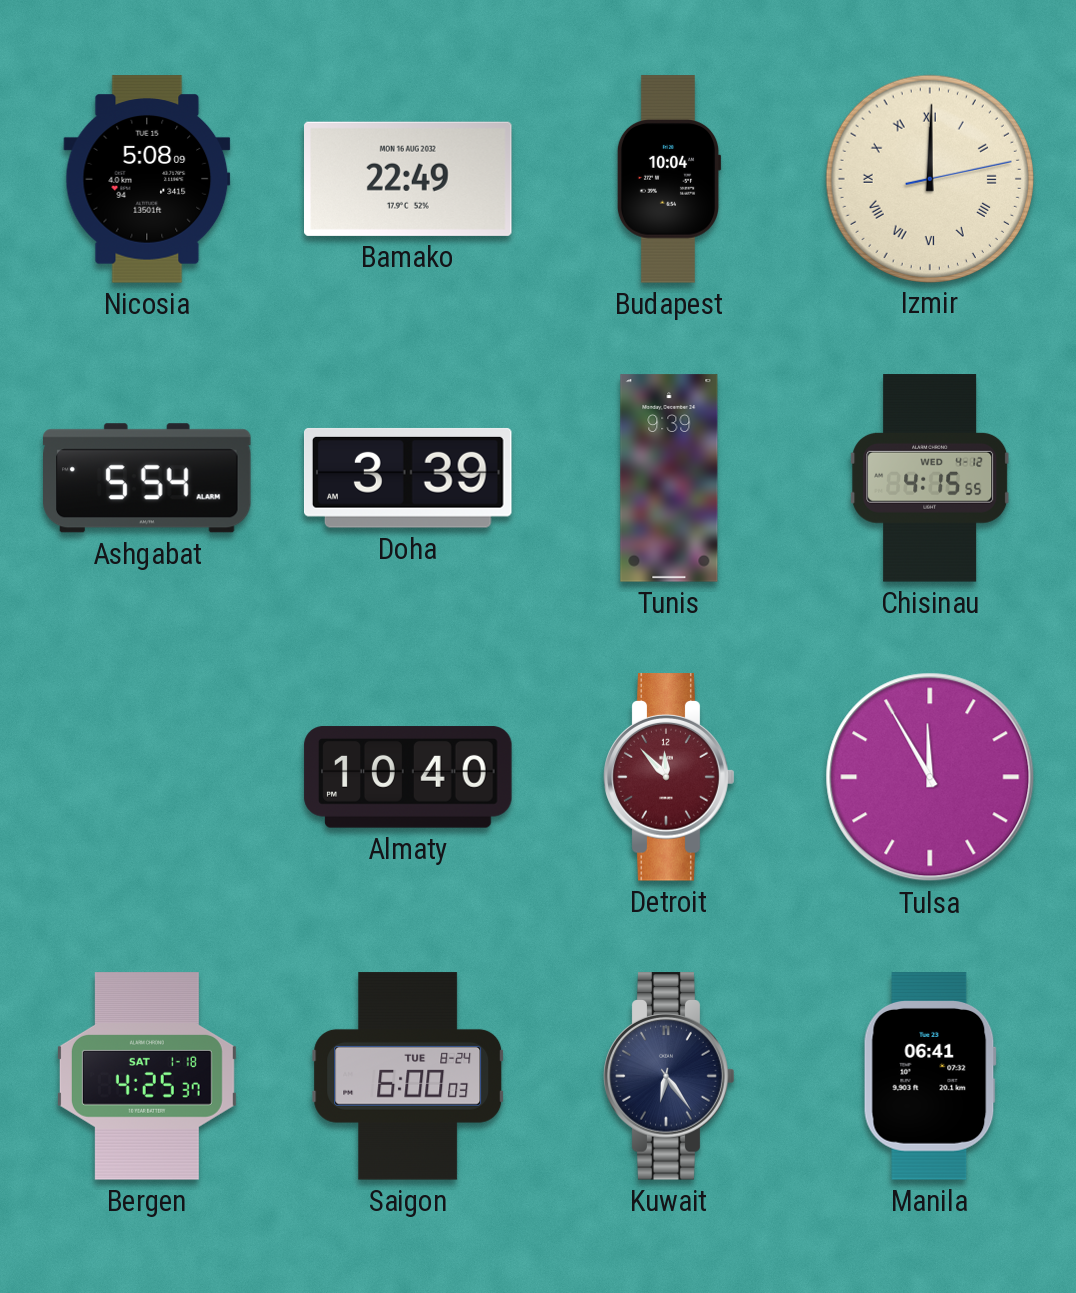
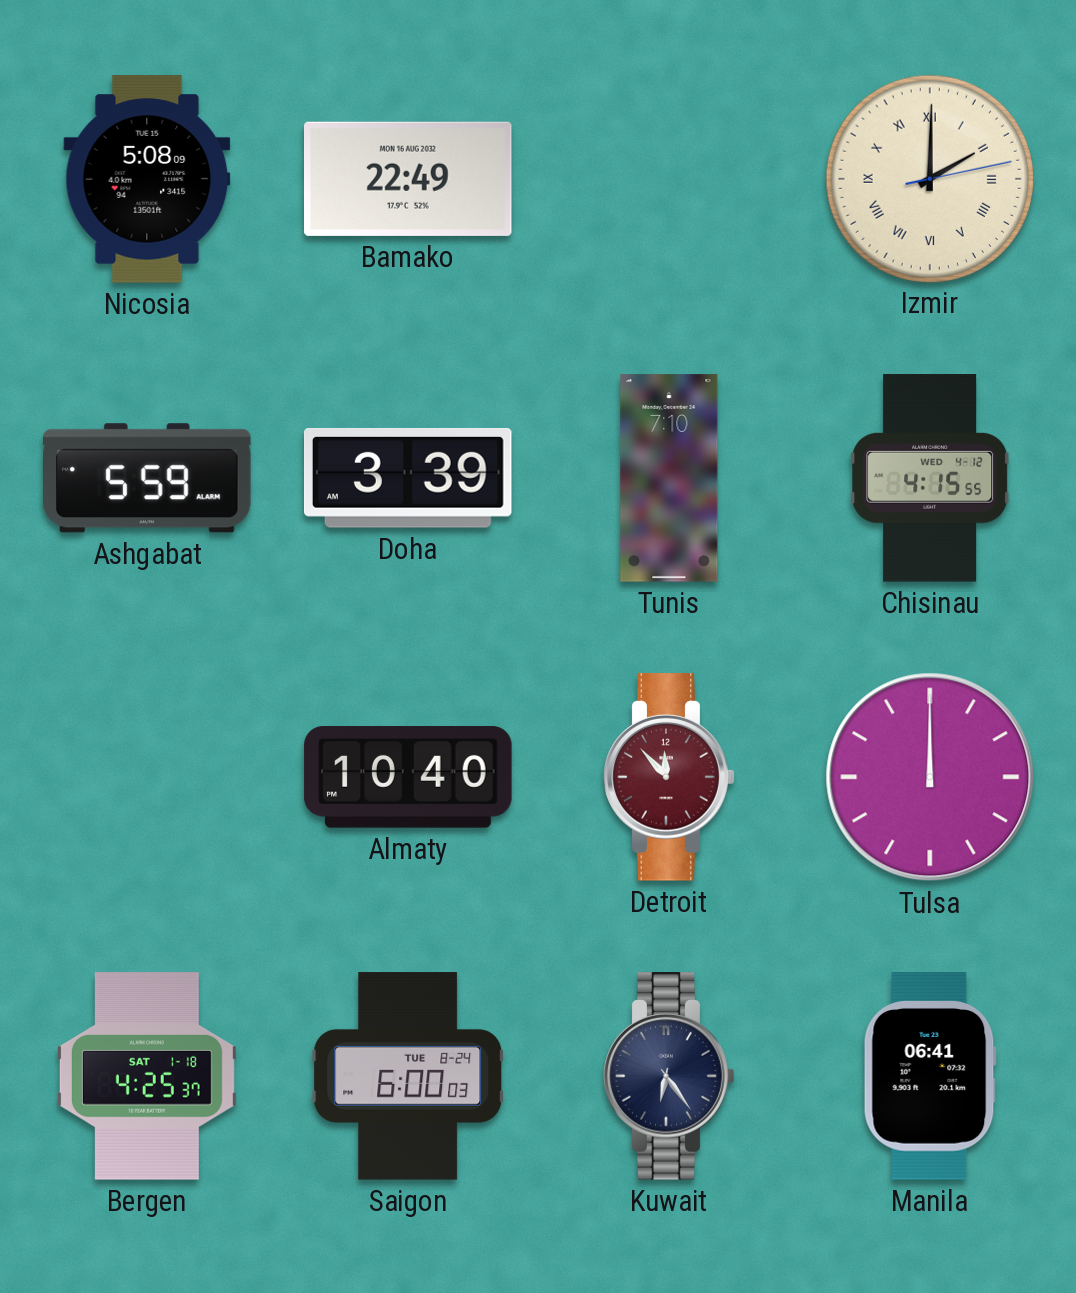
Budapest: 10:04 -> none (669, 179)
Izmir: 12:00 -> 2:00 (929, 178)
Ashgabat: 5:54 -> 5:59 (148, 478)
Tunis: 9:39 -> 7:10 (669, 478)
Tulsa: 11:55 -> 12:00 (930, 777)
